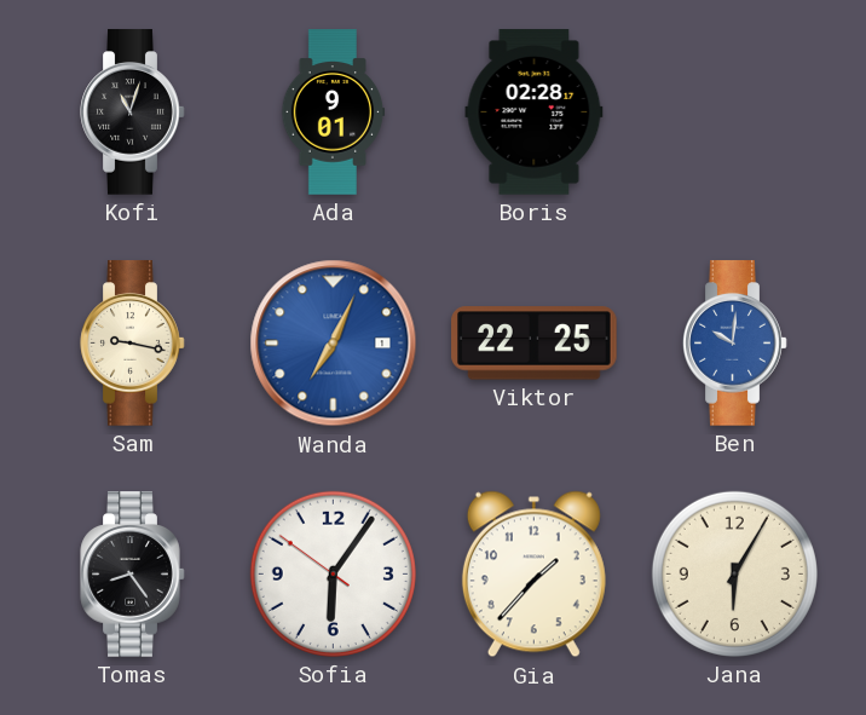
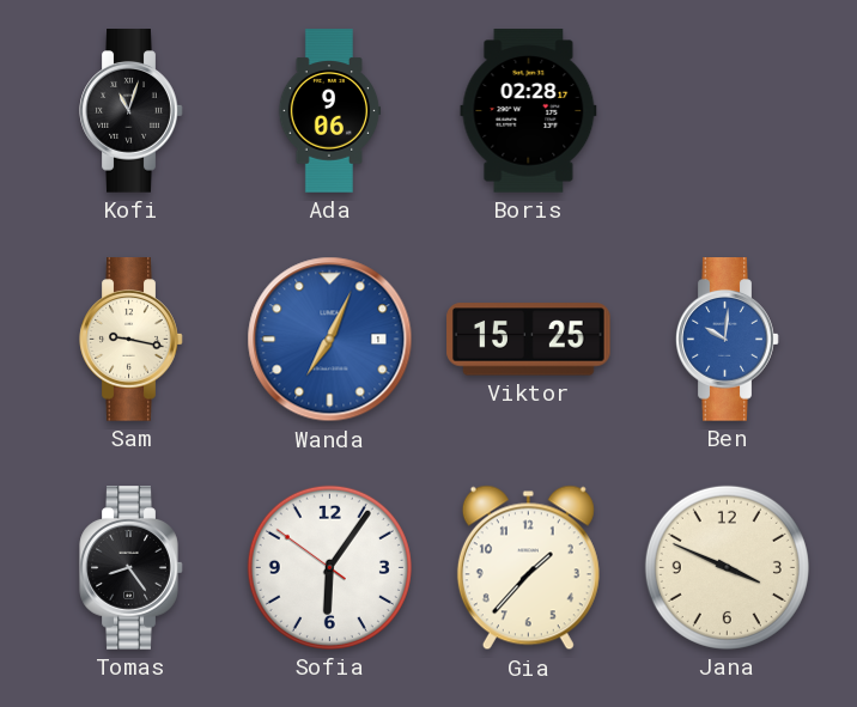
Ada: 9:01 -> 9:06 (329, 111)
Viktor: 22:25 -> 15:25 (529, 340)
Jana: 6:05 -> 3:49 (727, 567)
